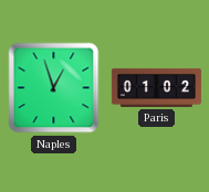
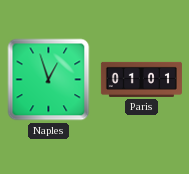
Paris: 01:02 -> 01:01 (141, 79)
